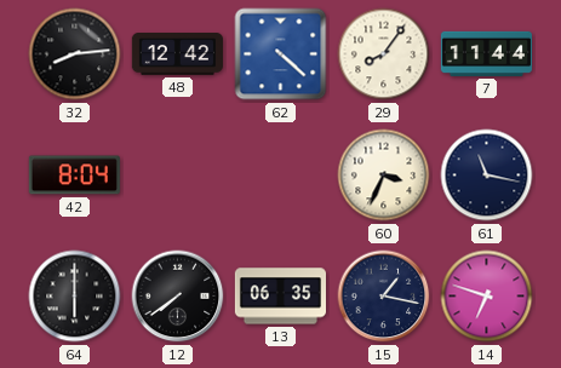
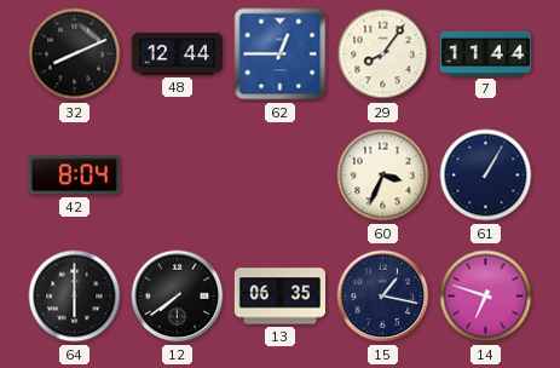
32: 8:14 -> 8:11 (75, 54)
48: 12:42 -> 12:44 (177, 54)
62: 4:22 -> 12:45 (281, 54)
61: 11:17 -> 1:05 (486, 176)
